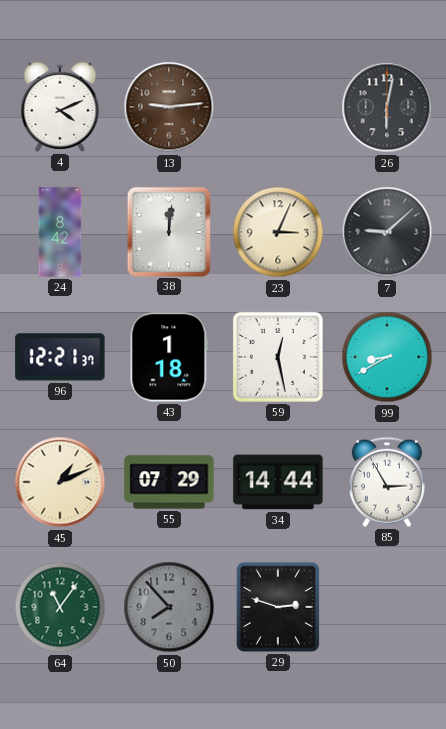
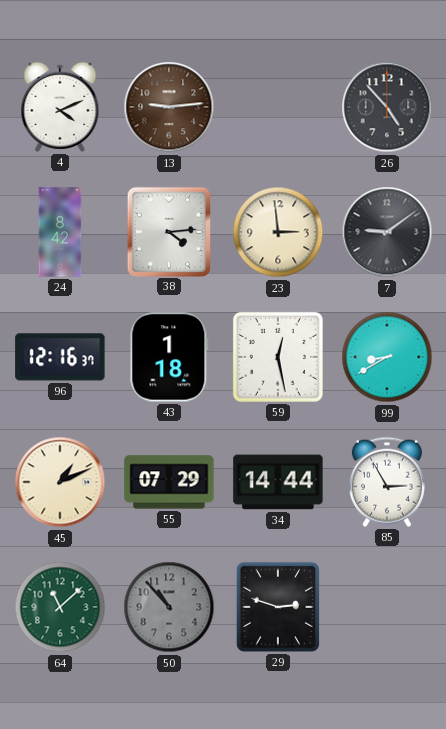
26: 6:02 -> 4:53 (387, 107)
38: 12:01 -> 4:14 (168, 231)
23: 3:04 -> 2:59 (278, 232)
7: 9:08 -> 9:09 (387, 232)
96: 12:21 -> 12:16 (60, 357)
64: 11:06 -> 11:08 (60, 607)
50: 7:53 -> 10:53 (169, 607)
